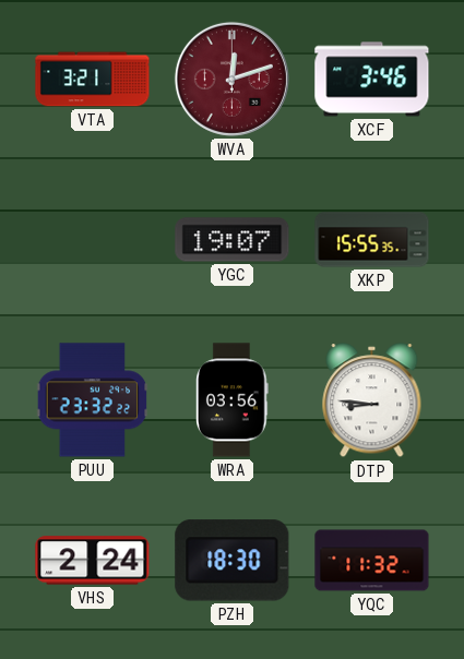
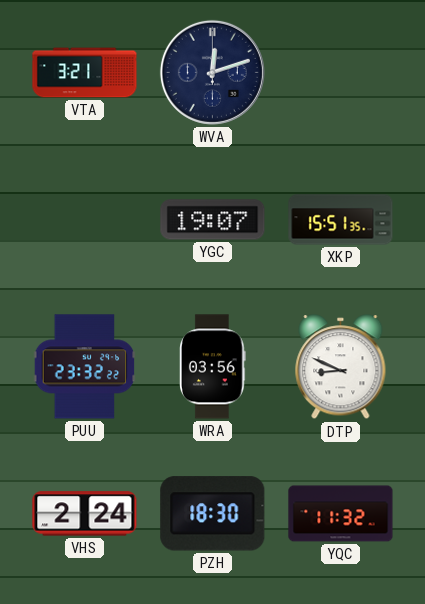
WVA dial: burgundy -> navy (212, 72)
XCF: 3:46 -> none (372, 80)
XKP: 15:55 -> 15:51 (341, 220)
DTP: 8:46 -> 8:49 (341, 367)
